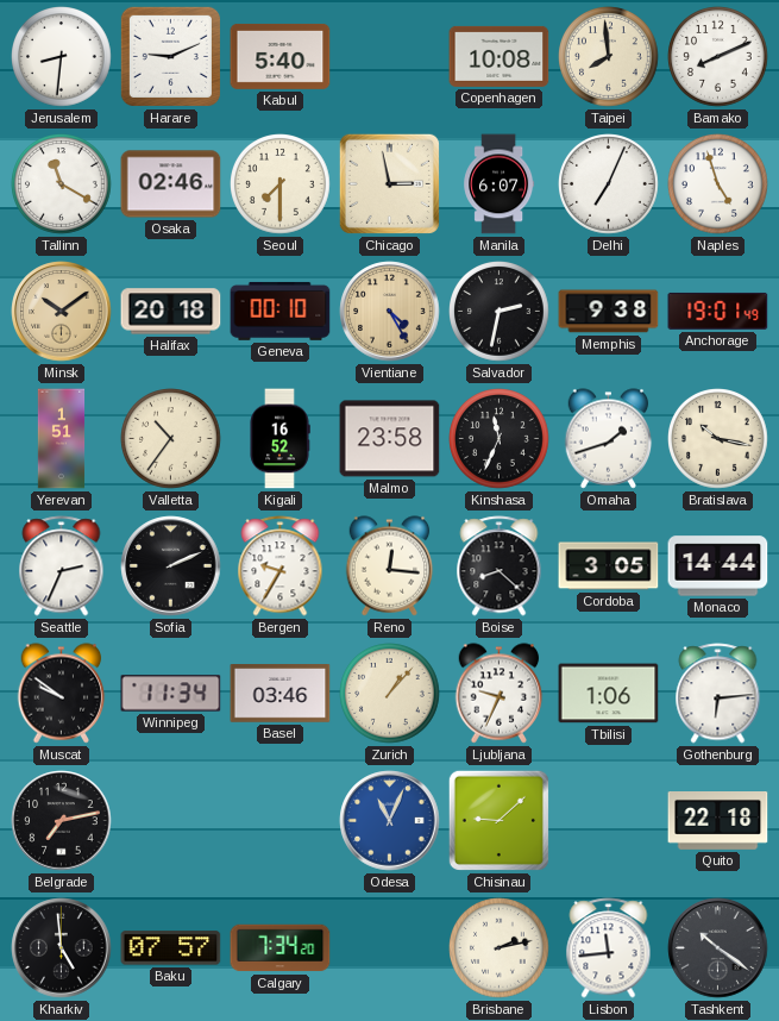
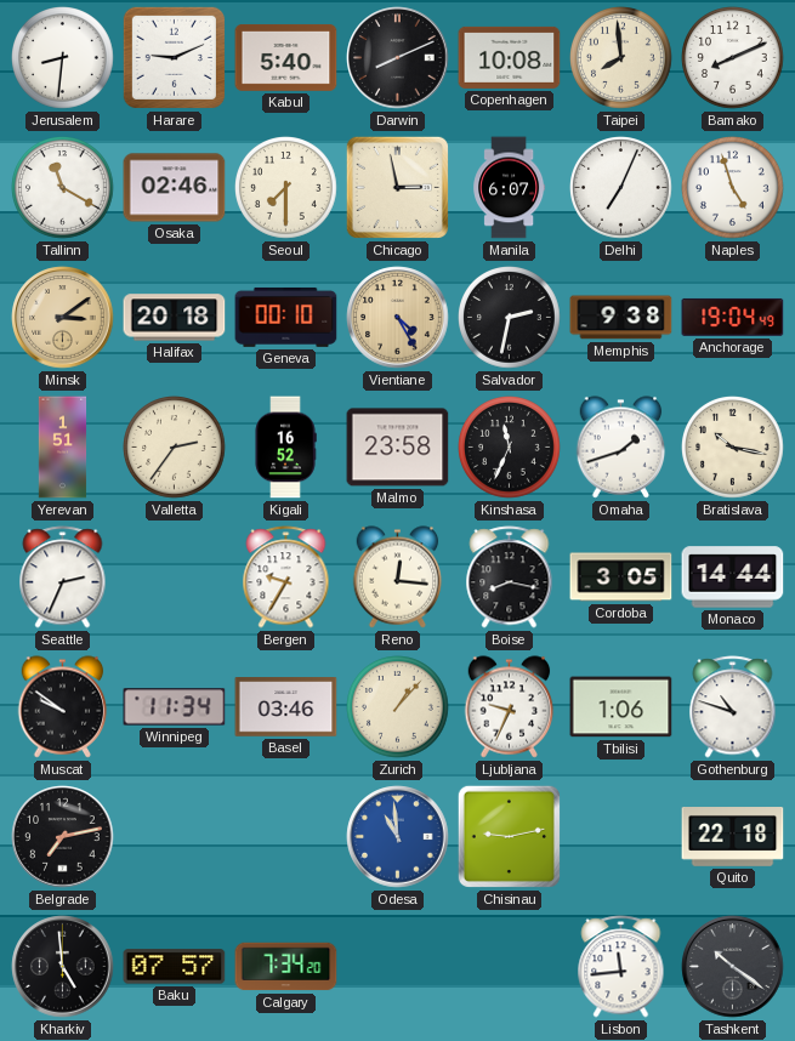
Darwin: none -> 8:11 (398, 58)
Minsk: 10:09 -> 3:09 (63, 318)
Anchorage: 19:01 -> 19:04 (733, 317)
Valletta: 10:36 -> 2:36 (175, 448)
Sofia: 2:11 -> none (171, 566)
Boise: 8:22 -> 8:17 (510, 578)
Gothenburg: 6:14 -> 10:48 (733, 707)
Odesa: 11:04 -> 10:59 (398, 837)
Chisinau: 9:08 -> 9:13 (509, 836)
Brisbane: 2:13 -> none (500, 948)
